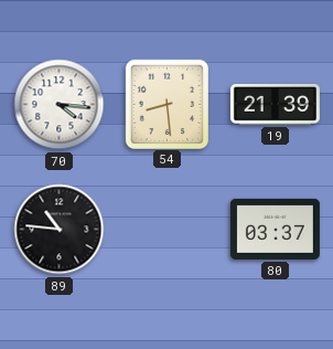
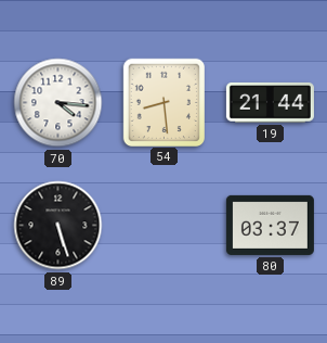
19: 21:39 -> 21:44 (270, 103)
89: 10:46 -> 5:27 (58, 226)
